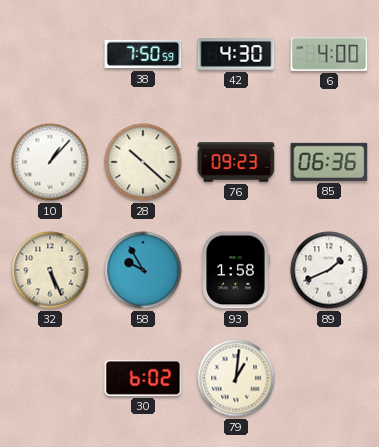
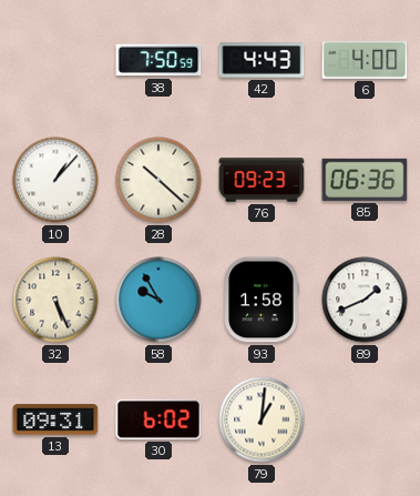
42: 4:30 -> 4:43 (262, 60)
13: none -> 09:31 (55, 419)
